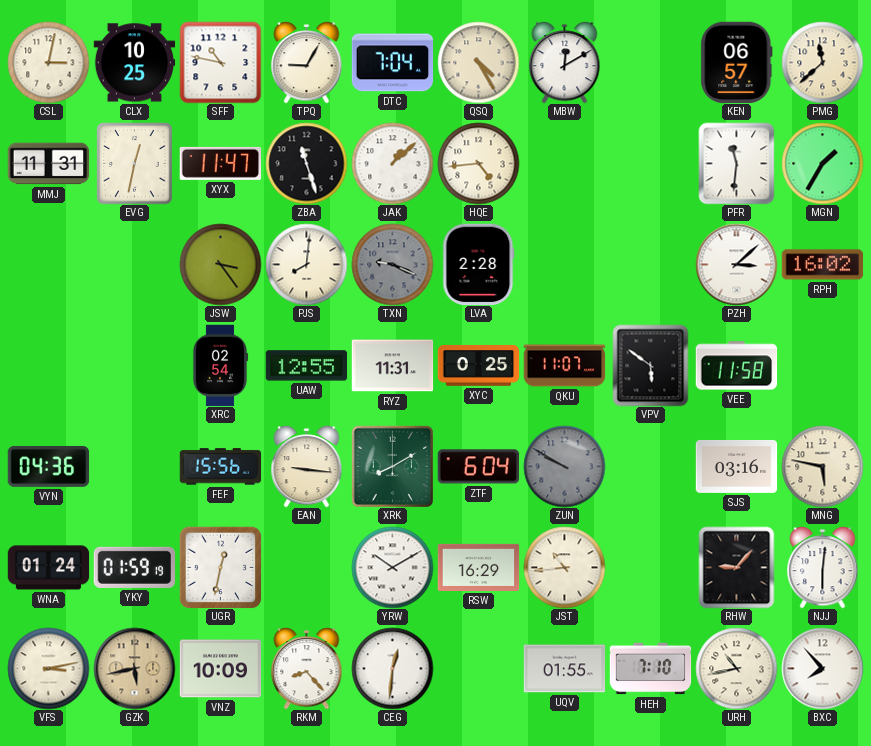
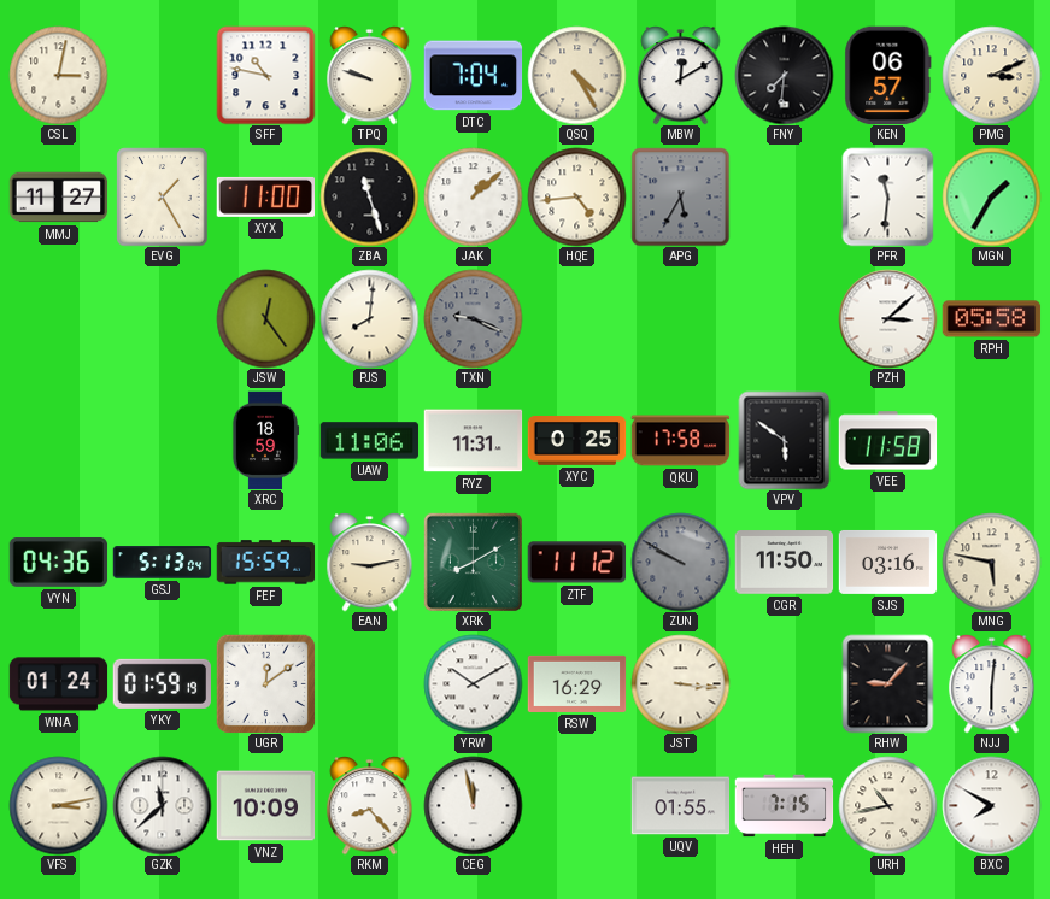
CLX: 10:25 -> none (134, 63)
TPQ: 9:05 -> 9:48 (370, 76)
FNY: none -> 7:31 (784, 75)
PMG: 11:38 -> 3:11 (991, 75)
MMJ: 11:31 -> 11:27 (58, 198)
EVG: 12:32 -> 1:25 (163, 196)
XYX: 11:47 -> 11:00 (265, 196)
APG: none -> 5:35 (680, 196)
JSW: 3:24 -> 12:24 (265, 318)
LVA: 2:28 -> none (479, 264)
RPH: 16:02 -> 05:58 (991, 319)
XRC: 02:54 -> 18:59 (265, 440)
UAW: 12:55 -> 11:06 (369, 441)
QKU: 11:07 -> 17:58 (680, 441)
GSJ: none -> 5:13 (162, 563)
FEF: 15:56 -> 15:59 (265, 563)
EAN: 9:16 -> 9:13 (370, 563)
ZTF: 6:04 -> 11:12 (576, 563)
CGR: none -> 11:50 (784, 563)
UGR: 12:32 -> 12:09 (265, 683)
JST: 10:44 -> 3:16 (680, 683)
GZK: 5:43 -> 11:38 (162, 805)
GZK dial: champagne -> white (162, 805)
CEG: 12:31 -> 11:58 (473, 805)
HEH: 7:10 -> 7:15 (784, 806)
BXC: 7:53 -> 7:50 (991, 805)
